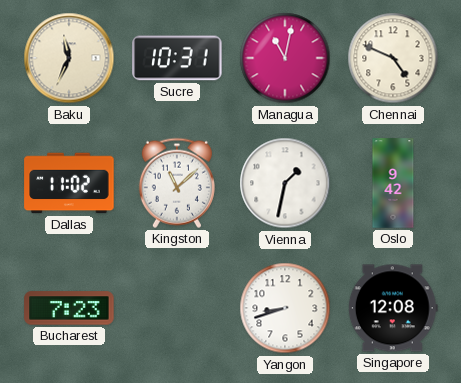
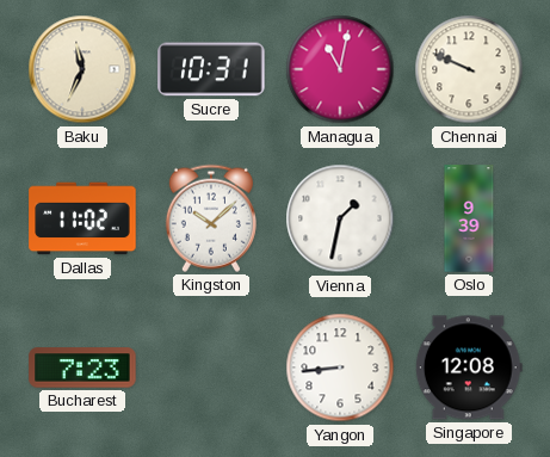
Chennai: 4:49 -> 9:49 (469, 69)
Kingston: 11:08 -> 10:08 (211, 218)
Oslo: 9:42 -> 9:39 (469, 218)
Yangon: 8:42 -> 8:44 (340, 368)
